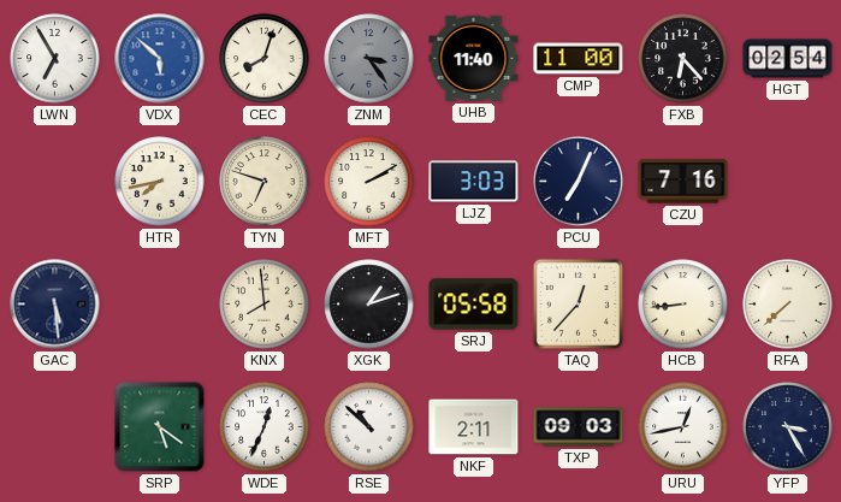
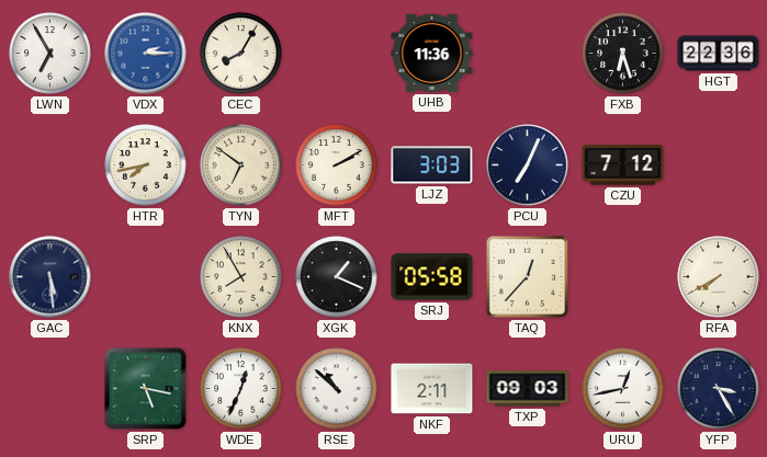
VDX: 5:52 -> 2:15 (146, 54)
CEC: 8:03 -> 8:05 (241, 54)
ZNM: 3:24 -> none (369, 59)
UHB: 11:40 -> 11:36 (432, 53)
CMP: 11:00 -> none (579, 59)
FXB: 6:23 -> 6:27 (623, 54)
HGT: 02:54 -> 22:36 (719, 54)
TYN: 6:48 -> 6:51 (241, 165)
CZU: 7:16 -> 7:12 (623, 165)
KNX: 7:59 -> 7:55 (241, 277)
XGK: 1:12 -> 1:19 (337, 277)
HCB: 8:44 -> none (683, 305)
RFA: 7:38 -> 7:40 (719, 277)
SRP: 5:21 -> 5:17 (146, 389)
